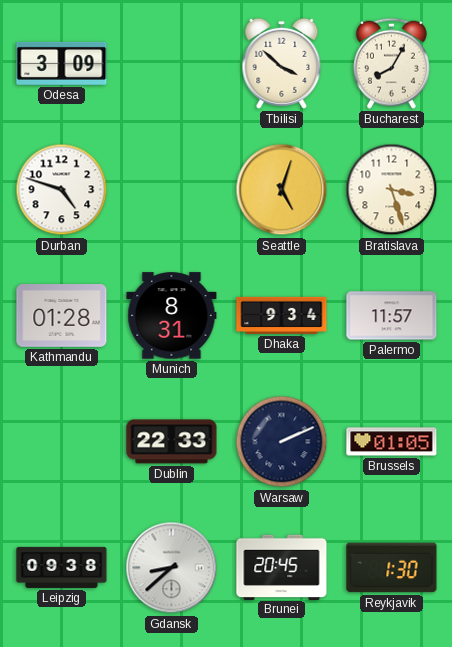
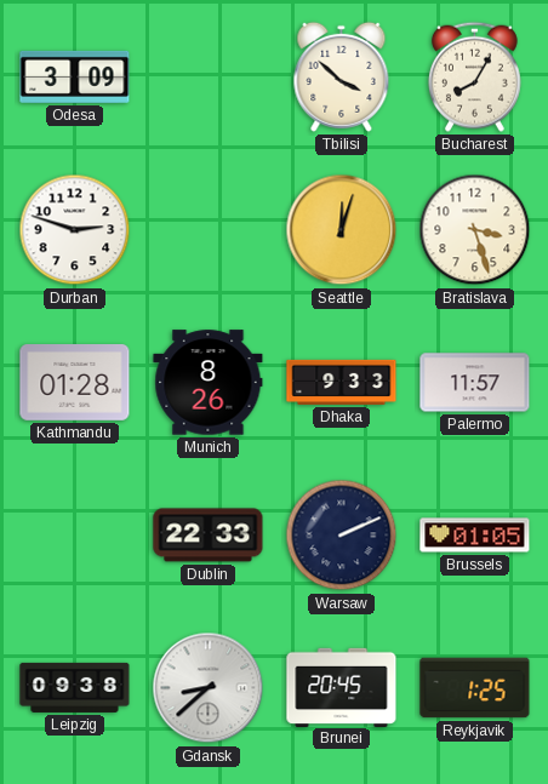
Durban: 4:48 -> 2:48 (75, 230)
Seattle: 5:03 -> 12:03 (342, 230)
Munich: 8:31 -> 8:26 (209, 383)
Dhaka: 9:34 -> 9:33 (342, 382)
Reykjavik: 1:30 -> 1:25 (475, 688)
